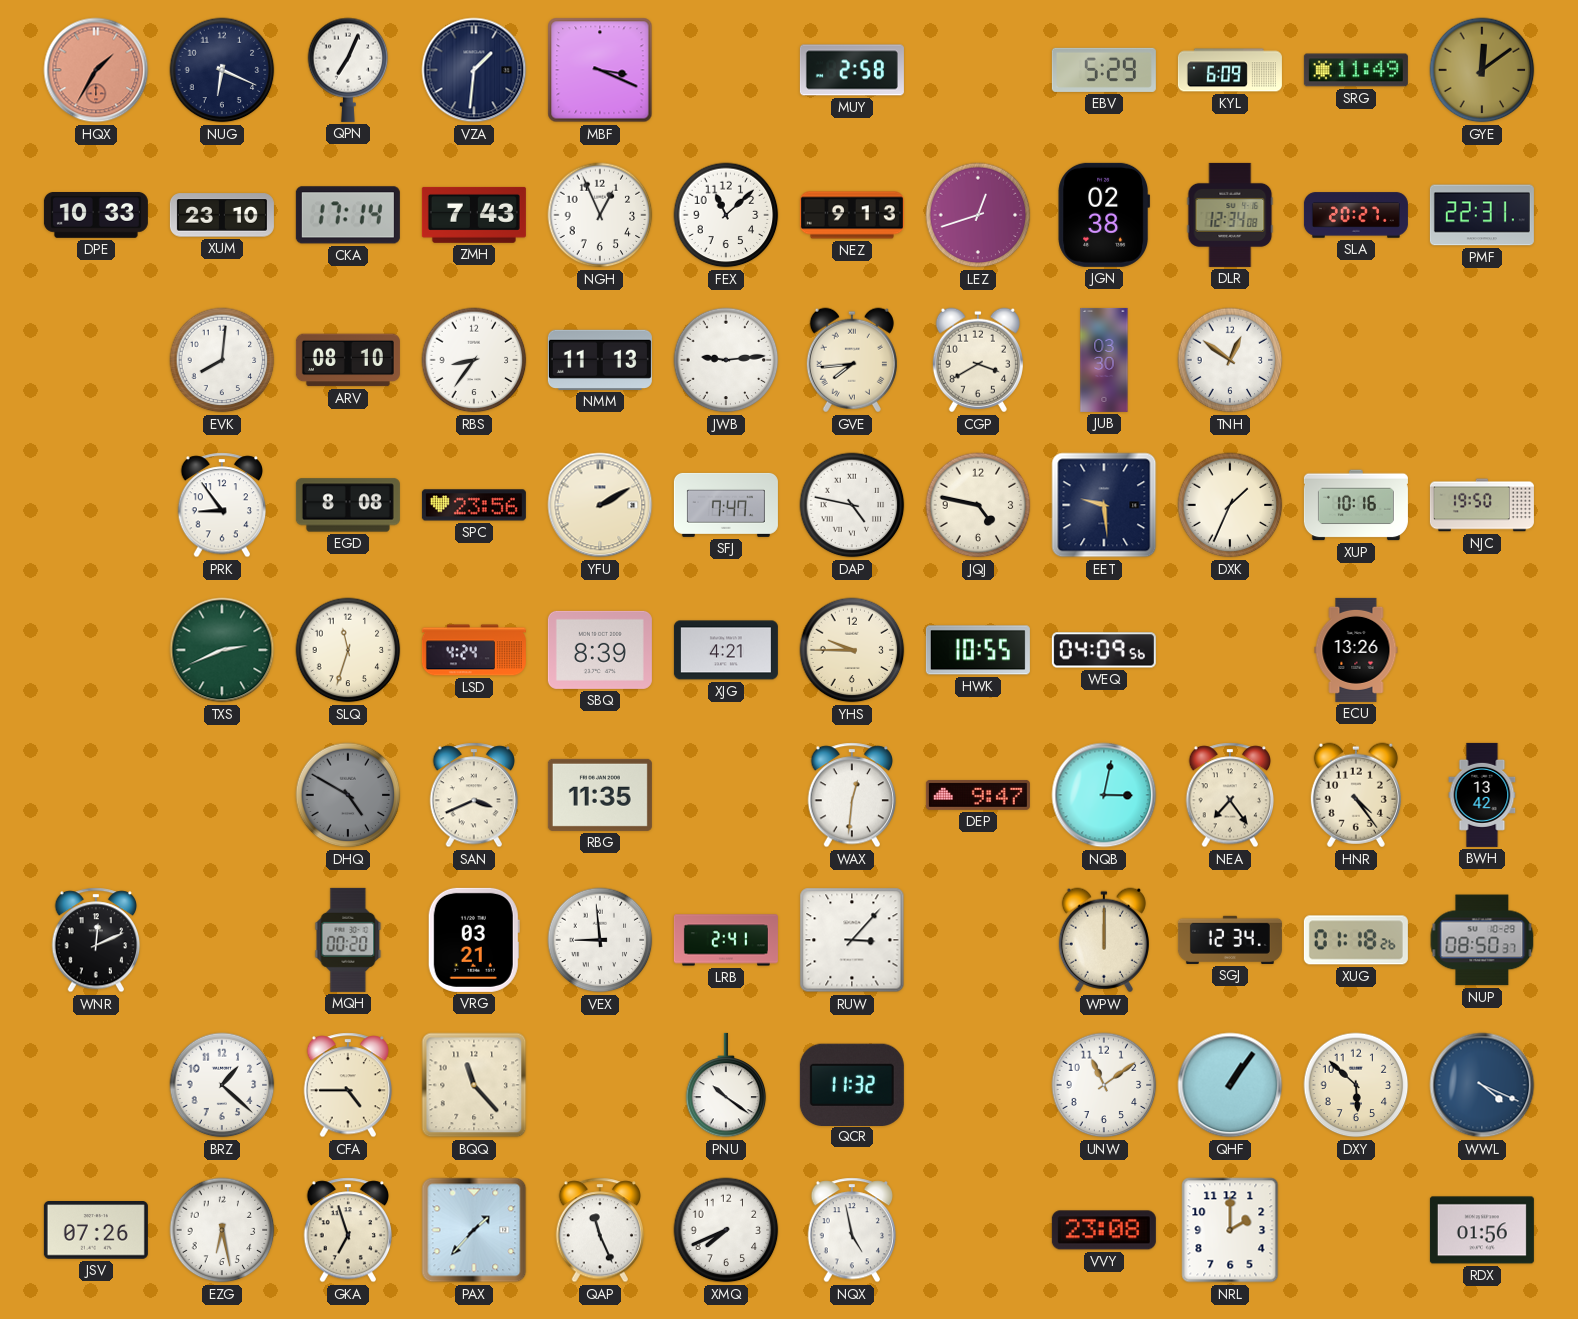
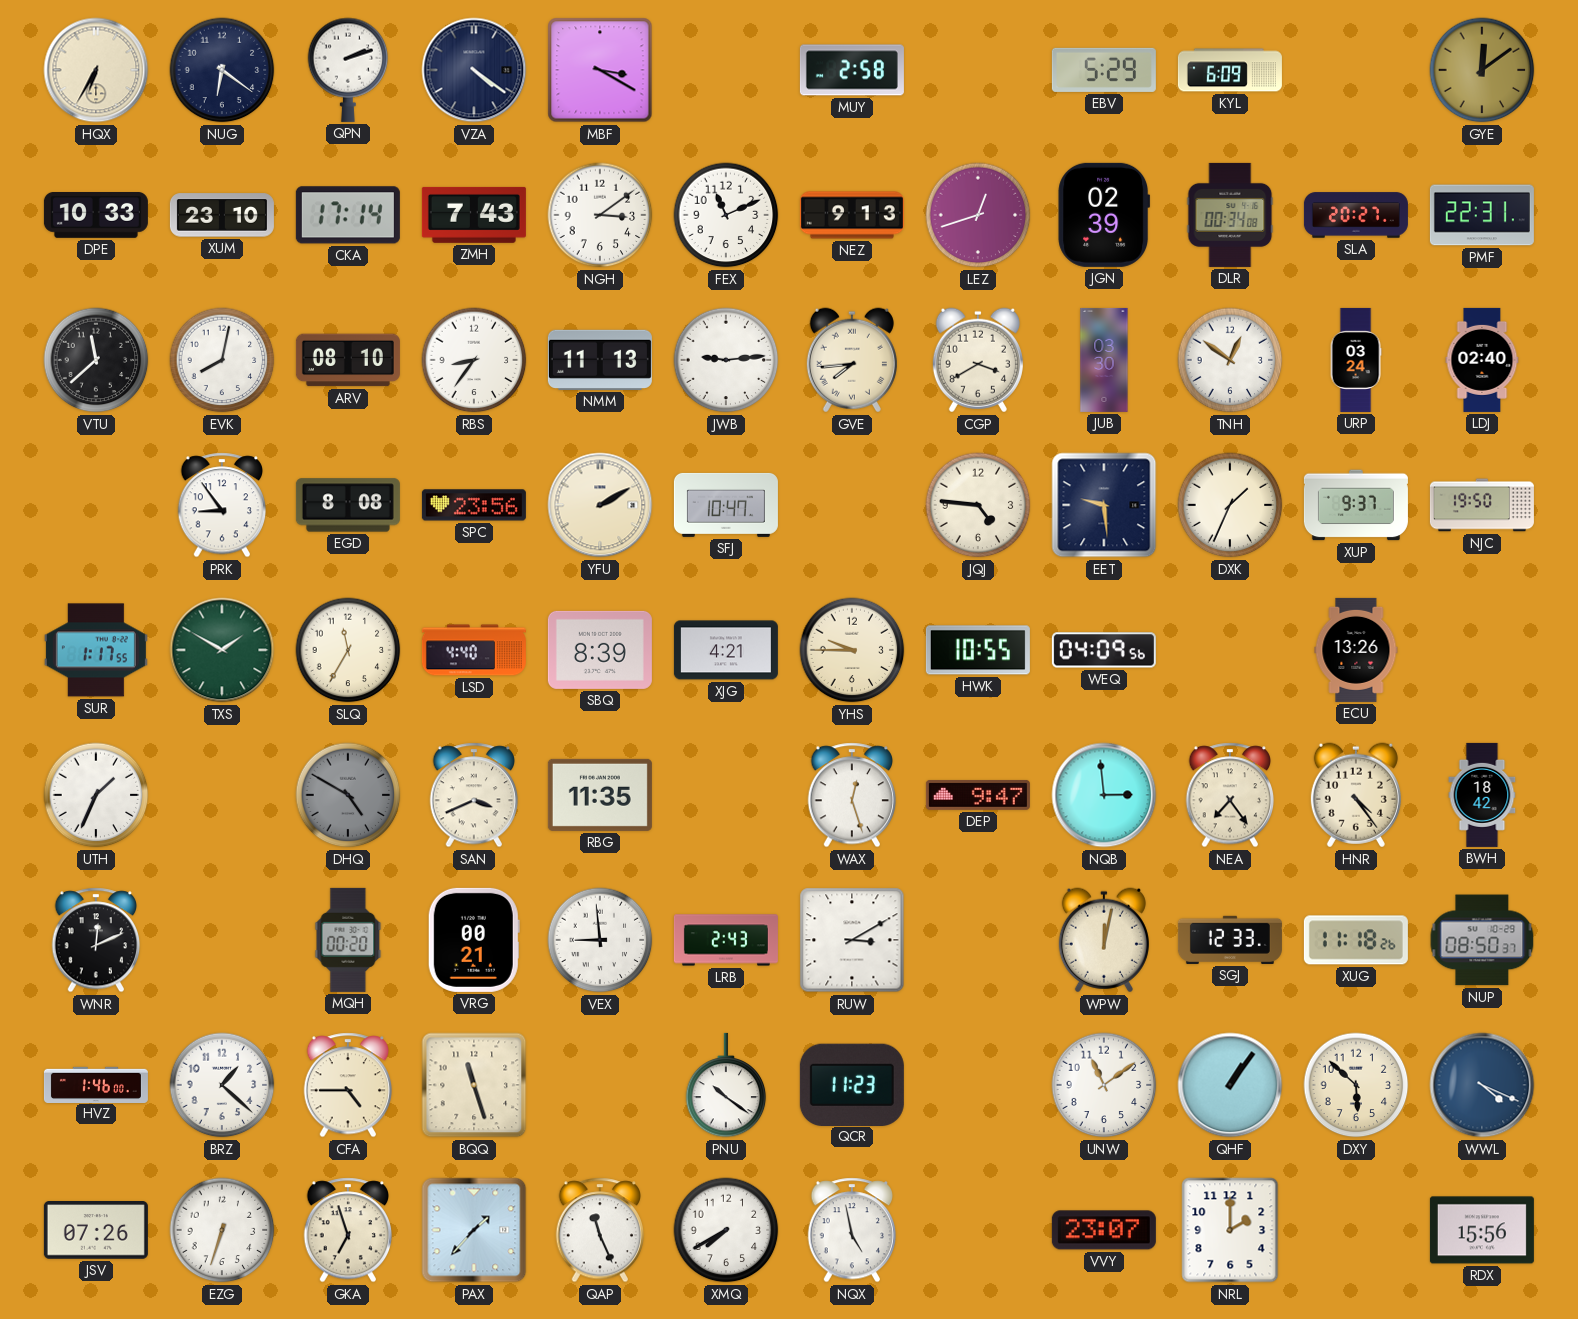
HQX: 1:35 -> 6:35 (96, 70)
HQX dial: salmon -> cream (96, 70)
NUG: 6:19 -> 6:21 (222, 70)
QPN: 7:04 -> 2:12 (348, 70)
VZA: 1:31 -> 4:21 (474, 70)
MBF: 3:19 -> 3:20 (600, 70)
SRG: 11:49 -> none (1356, 70)
NGH: 12:56 -> 3:09 (600, 215)
FEX: 11:08 -> 11:11 (726, 215)
JGN: 02:38 -> 02:39 (1104, 215)
DLR: 12:34 -> 00:34 (1230, 215)
VTU: none -> 11:38 (96, 360)
EVK: 8:01 -> 8:02 (222, 360)
URP: none -> 03:24 (1356, 360)
LDJ: none -> 02:40 (1482, 360)
SFJ: 7:47 -> 10:47 (726, 505)
DAP: 4:47 -> none (852, 505)
JQJ: 4:47 -> 4:46 (978, 505)
XUP: 10:16 -> 9:37 (1356, 505)
SUR: none -> 1:17 (96, 650)
TXS: 2:41 -> 1:50 (222, 650)
SLQ: 11:33 -> 11:35 (348, 650)
LSD: 4:24 -> 4:40 (474, 650)
UTH: none -> 1:34 (96, 795)
WAX: 12:31 -> 12:27 (852, 795)
NQB: 3:02 -> 2:59 (1104, 795)
BWH: 13:42 -> 18:42 (1482, 795)
VRG: 03:21 -> 00:21 (474, 940)
LRB: 2:41 -> 2:43 (726, 940)
RUW: 3:07 -> 3:10 (852, 940)
WPW: 12:00 -> 12:02 (1104, 940)
SGJ: 12:34 -> 12:33 (1230, 940)
XUG: 01:18 -> 11:18 (1356, 940)
HVZ: none -> 1:46 (96, 1084)
BQQ: 11:23 -> 11:27 (474, 1085)
QCR: 11:32 -> 11:23 (852, 1084)
EZG: 6:28 -> 6:33 (222, 1230)
XMQ: 7:41 -> 7:40 (726, 1230)
VVY: 23:08 -> 23:07 (1104, 1230)
RDX: 01:56 -> 15:56 (1482, 1230)
